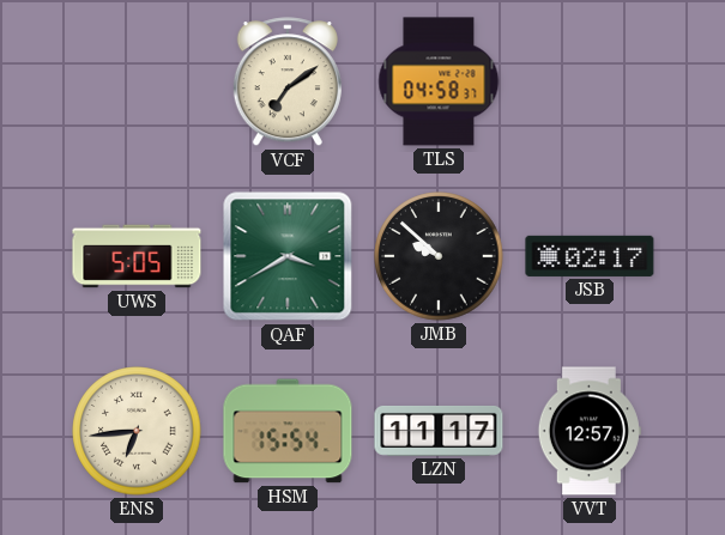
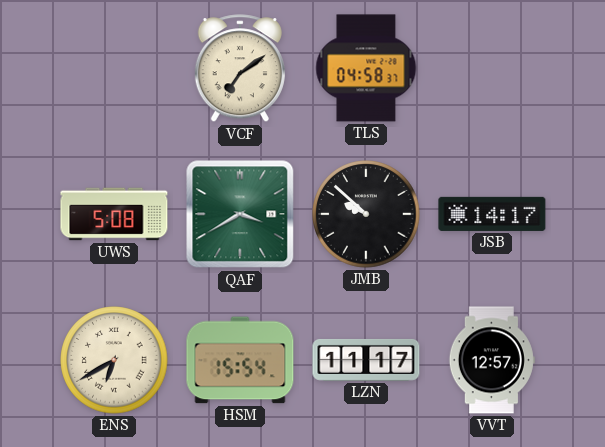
UWS: 5:05 -> 5:08 (114, 214)
JSB: 02:17 -> 14:17 (492, 214)
ENS: 6:44 -> 6:40 (114, 360)
